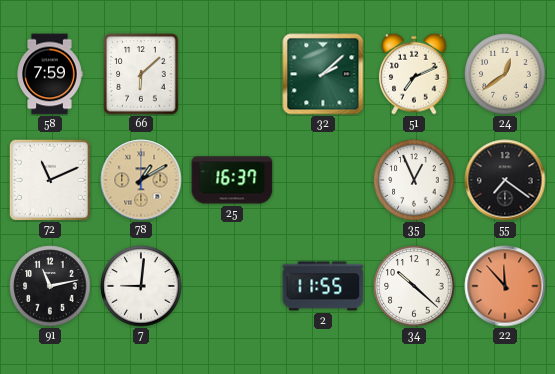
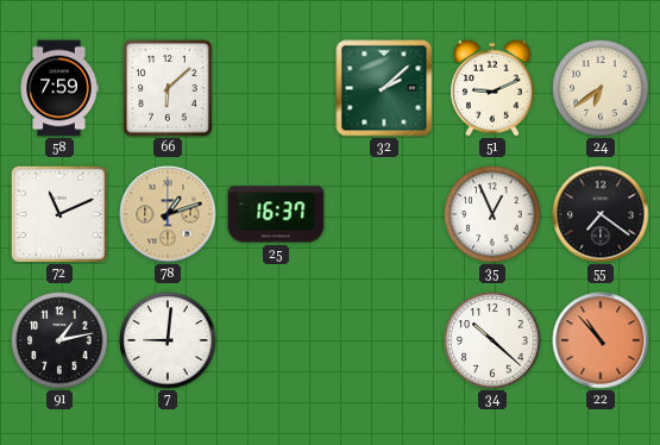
51: 7:11 -> 9:11 (492, 88)
24: 12:39 -> 6:39 (601, 88)
78: 1:10 -> 1:12 (168, 214)
91: 11:13 -> 1:13 (59, 340)
2: 11:55 -> none (323, 286)
22: 11:53 -> 10:53 (601, 340)
